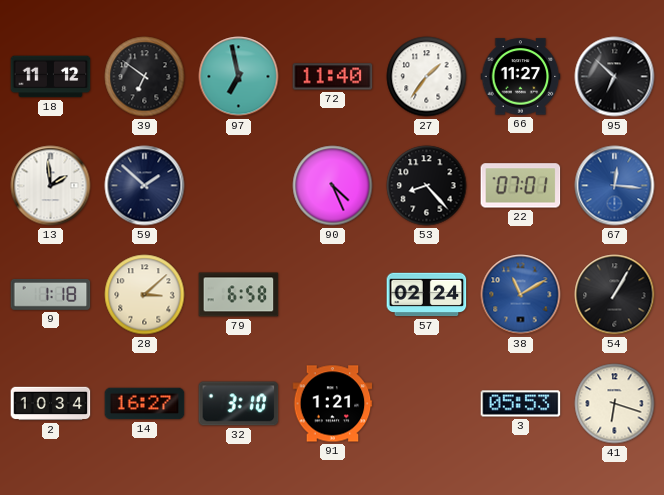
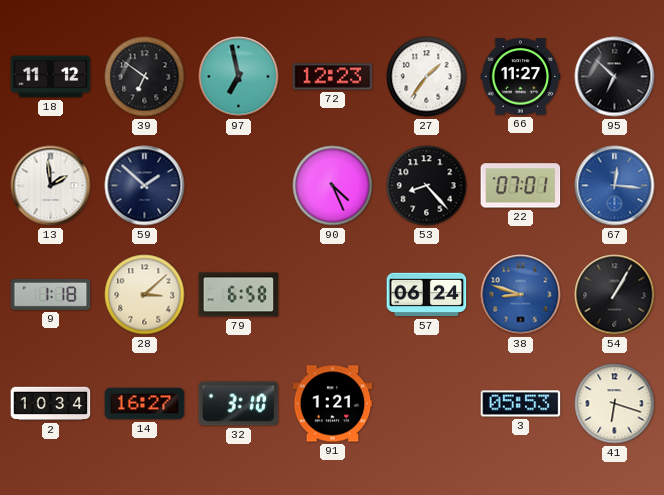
72: 11:40 -> 12:23 (333, 77)
57: 02:24 -> 06:24 (427, 295)
38: 11:10 -> 8:48 (521, 295)
